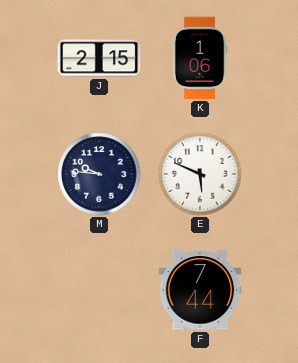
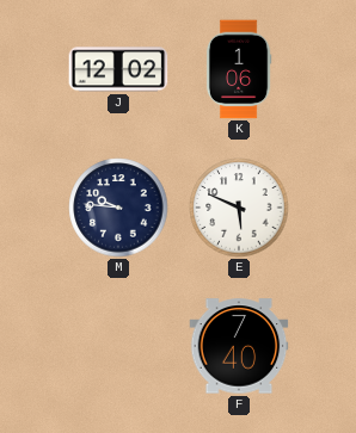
J: 2:15 -> 12:02 (118, 69)
F: 7:44 -> 7:40 (239, 346)
